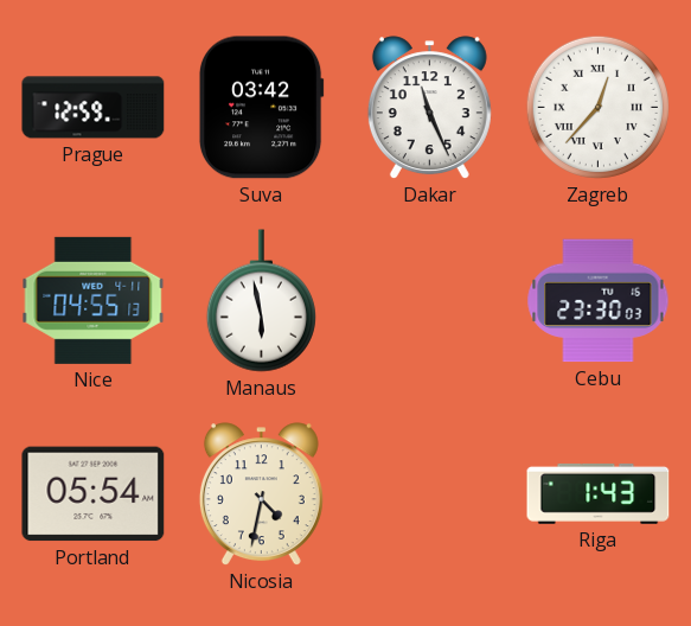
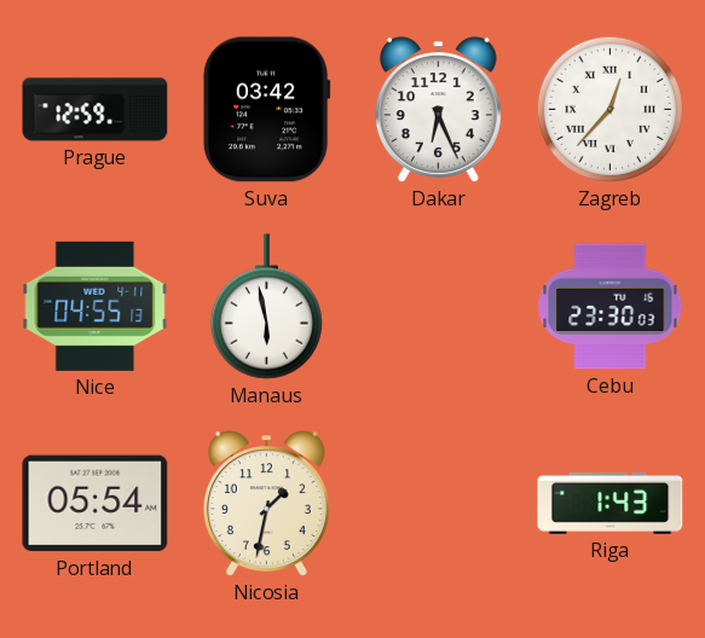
Dakar: 11:26 -> 6:26 (438, 110)
Nicosia: 4:32 -> 1:32 (266, 504)
